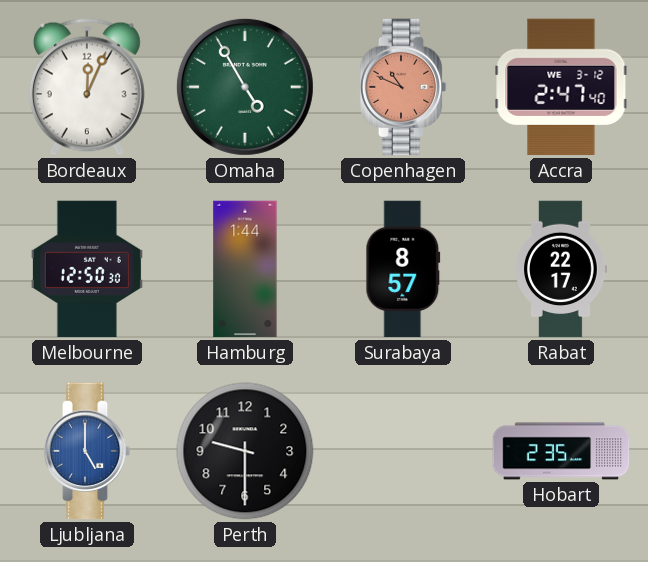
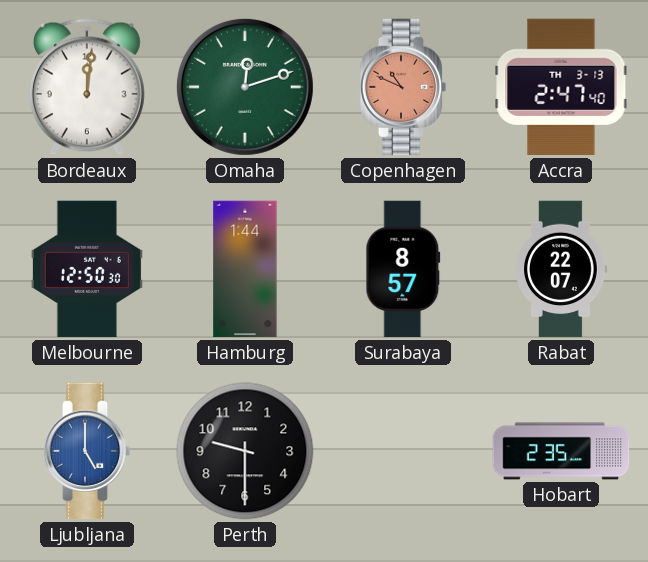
Bordeaux: 12:04 -> 12:01 (87, 87)
Omaha: 4:55 -> 12:12 (245, 87)
Accra date: WE 3-12 -> TH 3-13 (561, 87)
Rabat: 22:17 -> 22:07 (561, 269)
